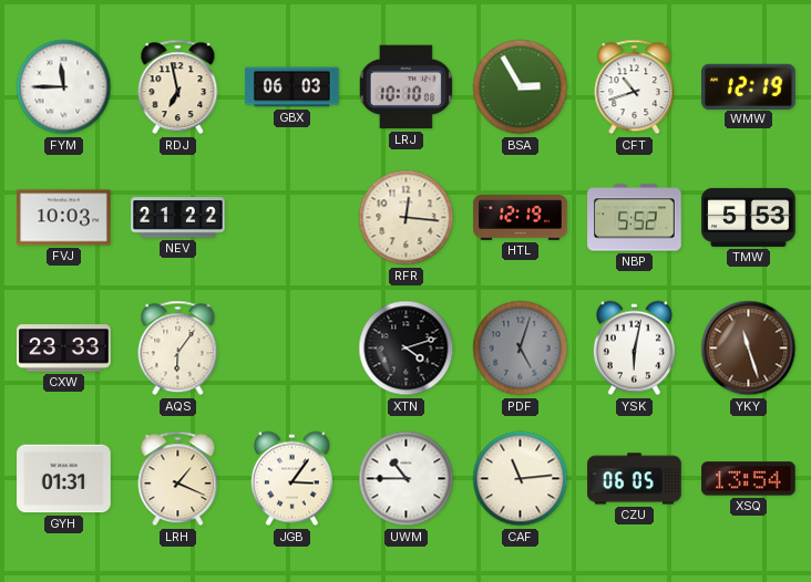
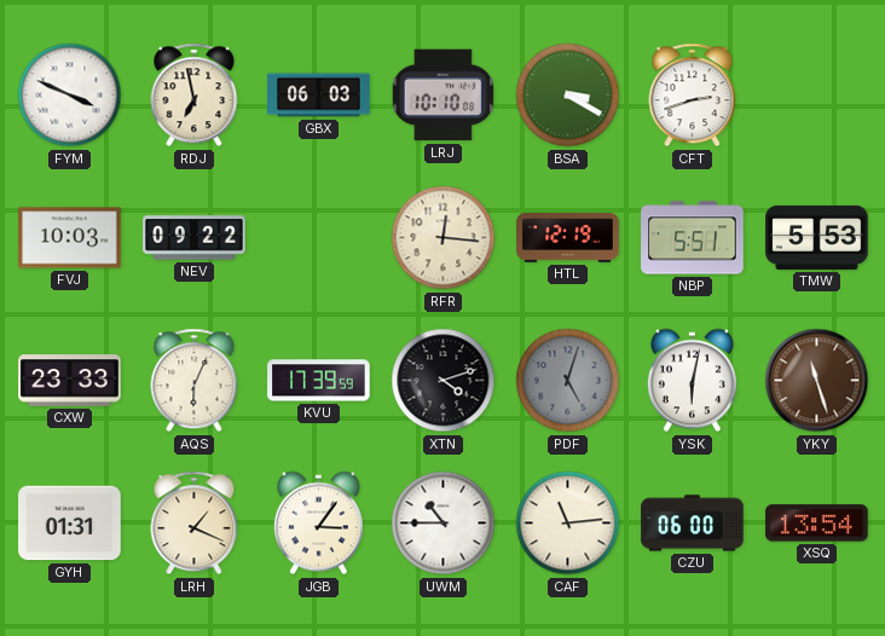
FYM: 11:45 -> 3:49 (70, 96)
BSA: 2:55 -> 3:20 (568, 96)
CFT: 10:42 -> 2:42 (693, 96)
WMW: 12:19 -> none (749, 86)
NEV: 21:22 -> 09:22 (195, 238)
NBP: 5:52 -> 5:51 (693, 238)
AQS: 6:06 -> 6:04 (195, 381)
KVU: none -> 17:39 (319, 381)
CZU: 06:05 -> 06:00 (693, 524)
